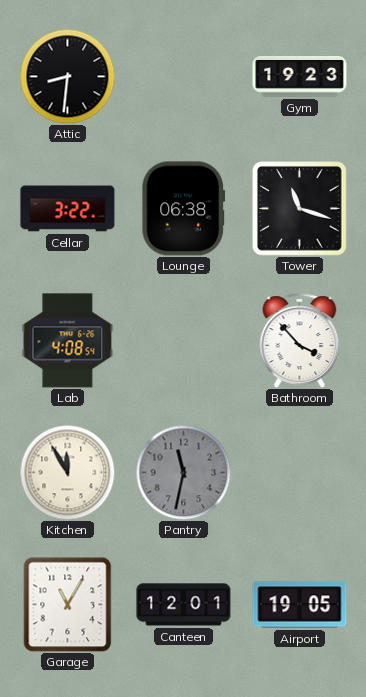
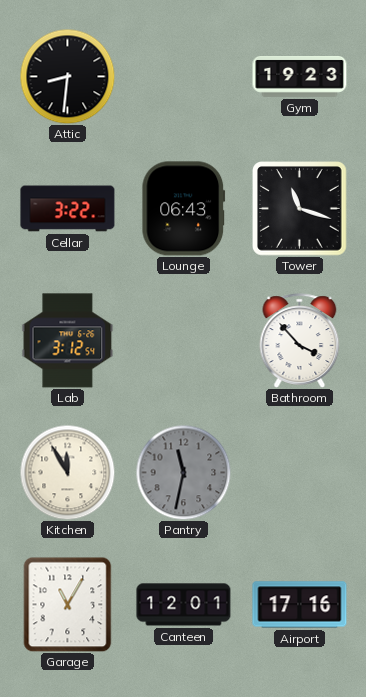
Lounge: 06:38 -> 06:43 (184, 209)
Lab: 4:08 -> 3:12 (68, 341)
Airport: 19:05 -> 17:16 (300, 605)
